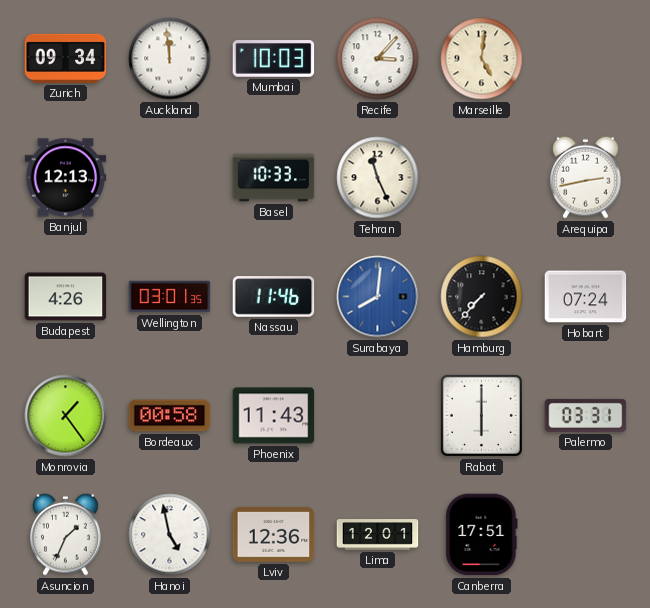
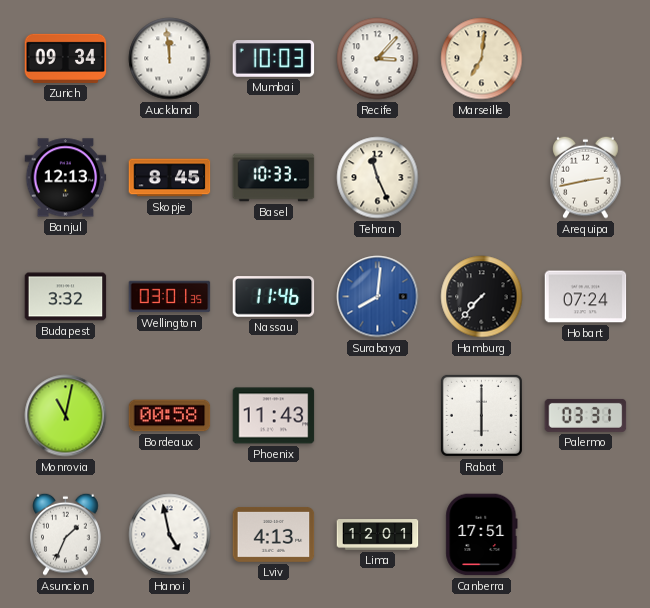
Marseille: 5:01 -> 7:01 (482, 59)
Skopje: none -> 8:45 (170, 178)
Budapest: 4:26 -> 3:32 (66, 297)
Monrovia: 1:24 -> 11:02 (66, 416)
Lviv: 12:36 -> 4:13 (274, 534)
